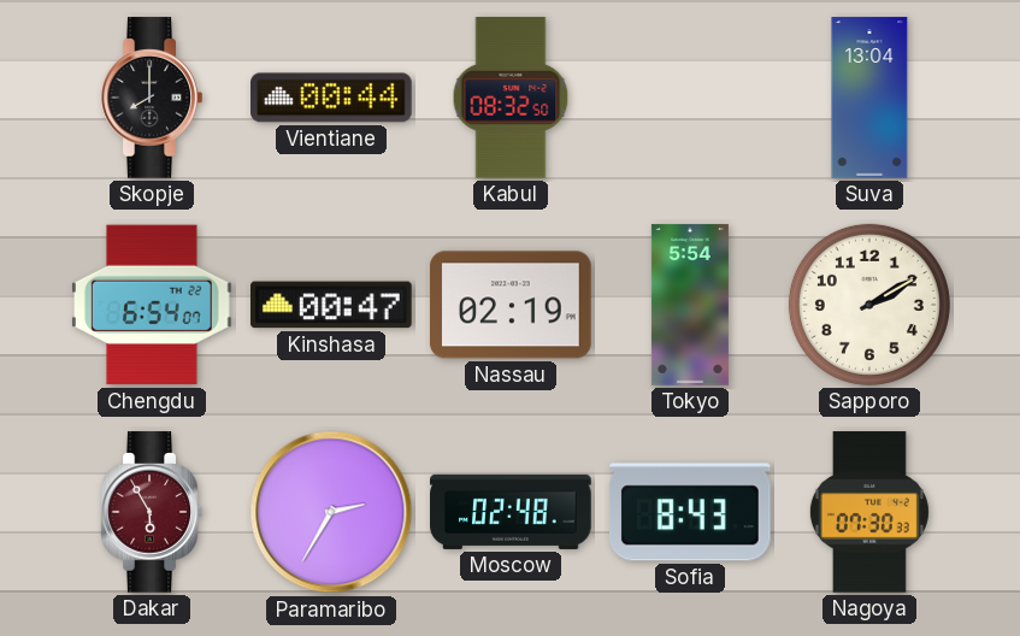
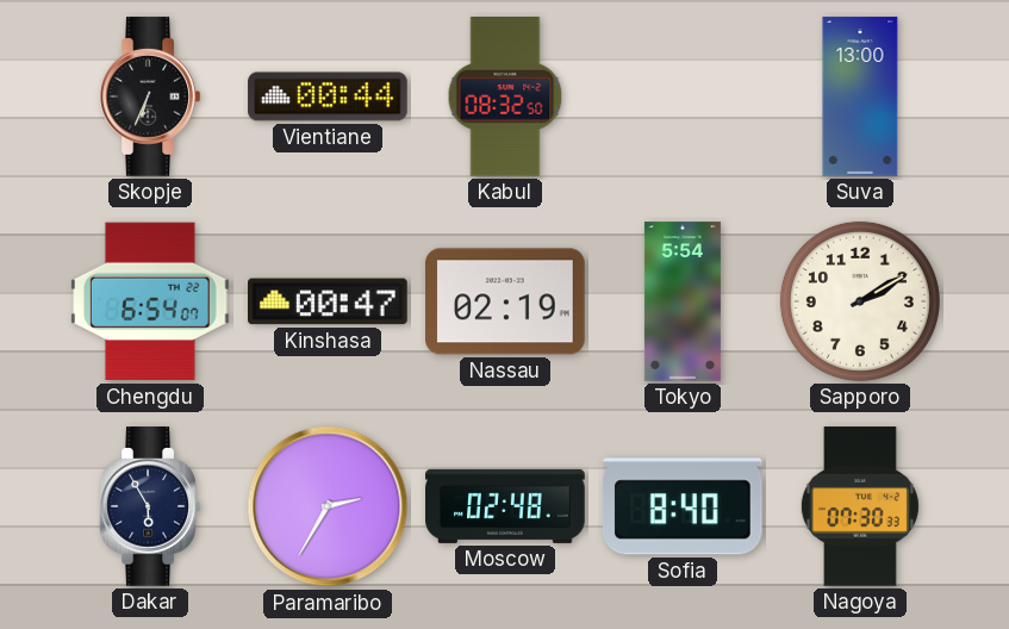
Skopje: 8:00 -> 6:34 (150, 96)
Suva: 13:04 -> 13:00 (860, 96)
Dakar dial: burgundy -> navy (150, 506)
Sofia: 8:43 -> 8:40 (684, 506)
